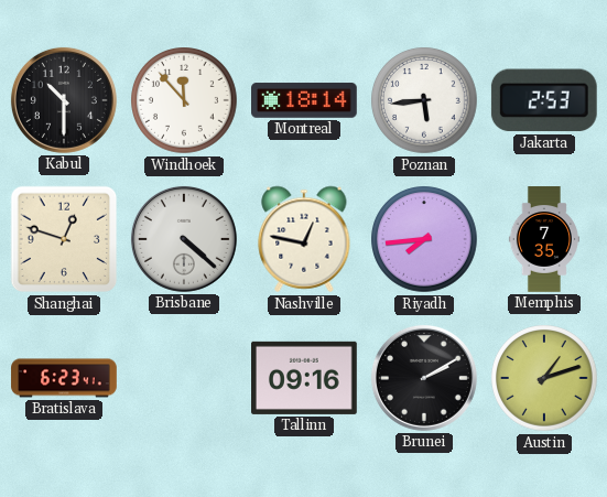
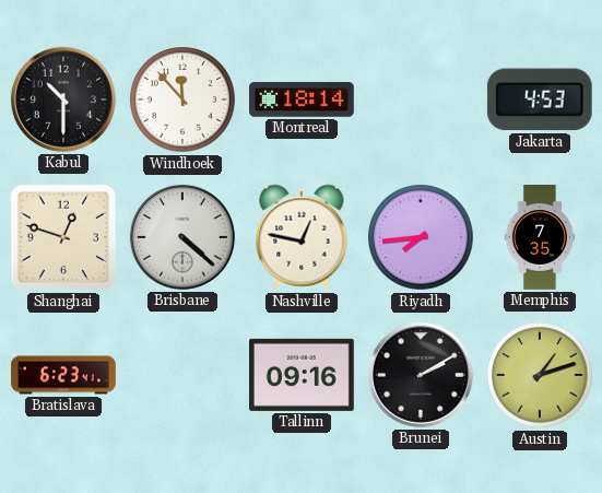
Poznan: 5:44 -> none (424, 100)
Jakarta: 2:53 -> 4:53 (540, 99)
